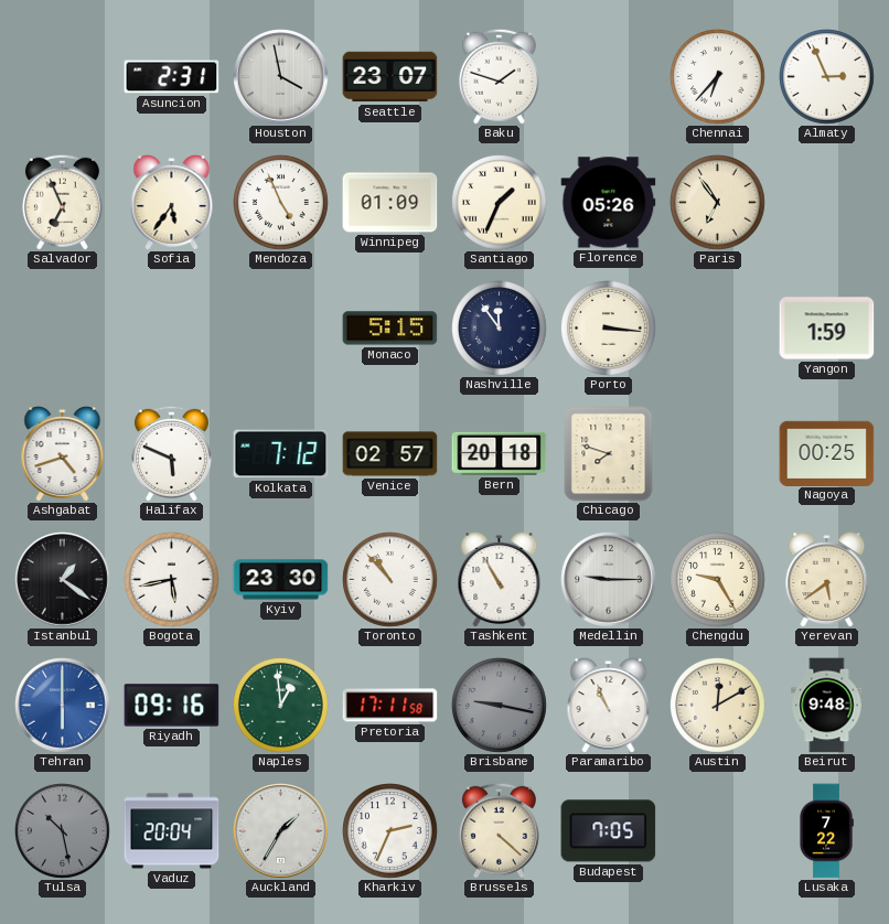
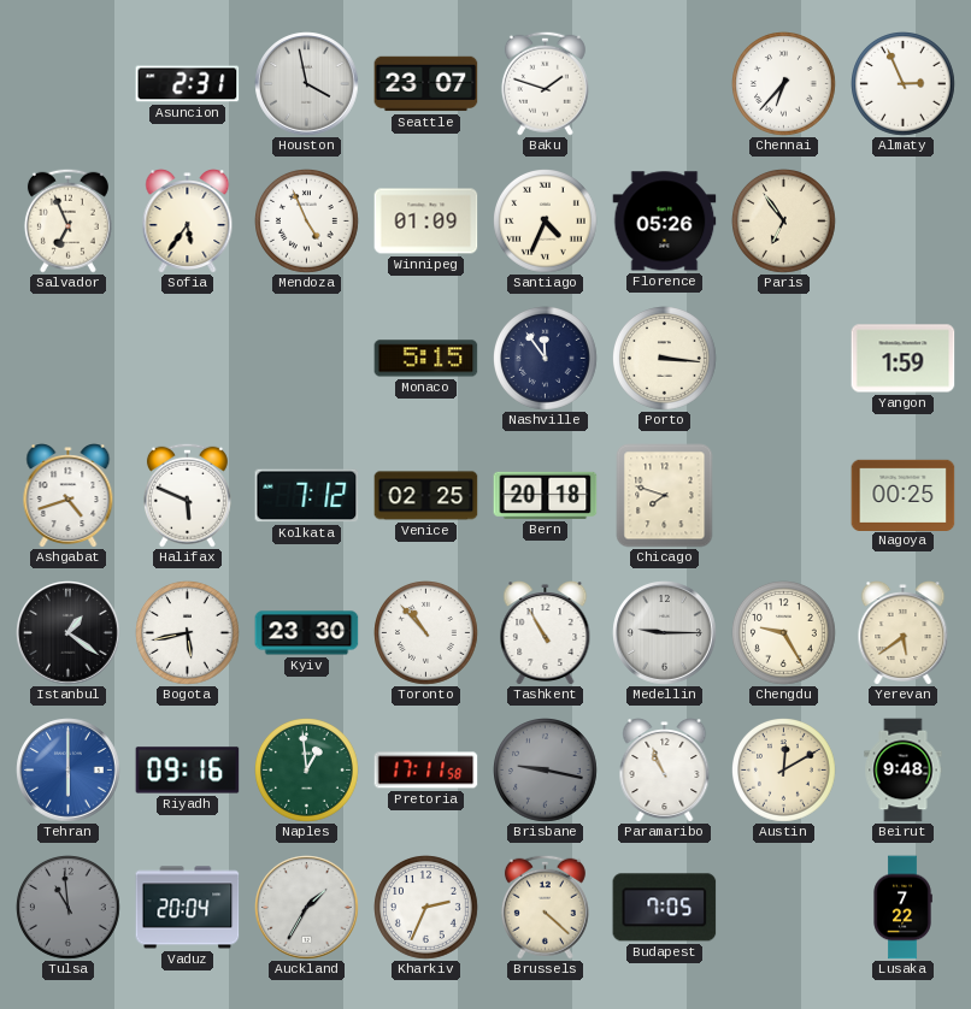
Santiago: 1:34 -> 4:34 (546, 222)
Venice: 02:57 -> 02:25 (426, 496)
Tulsa: 10:28 -> 10:59 (69, 908)
